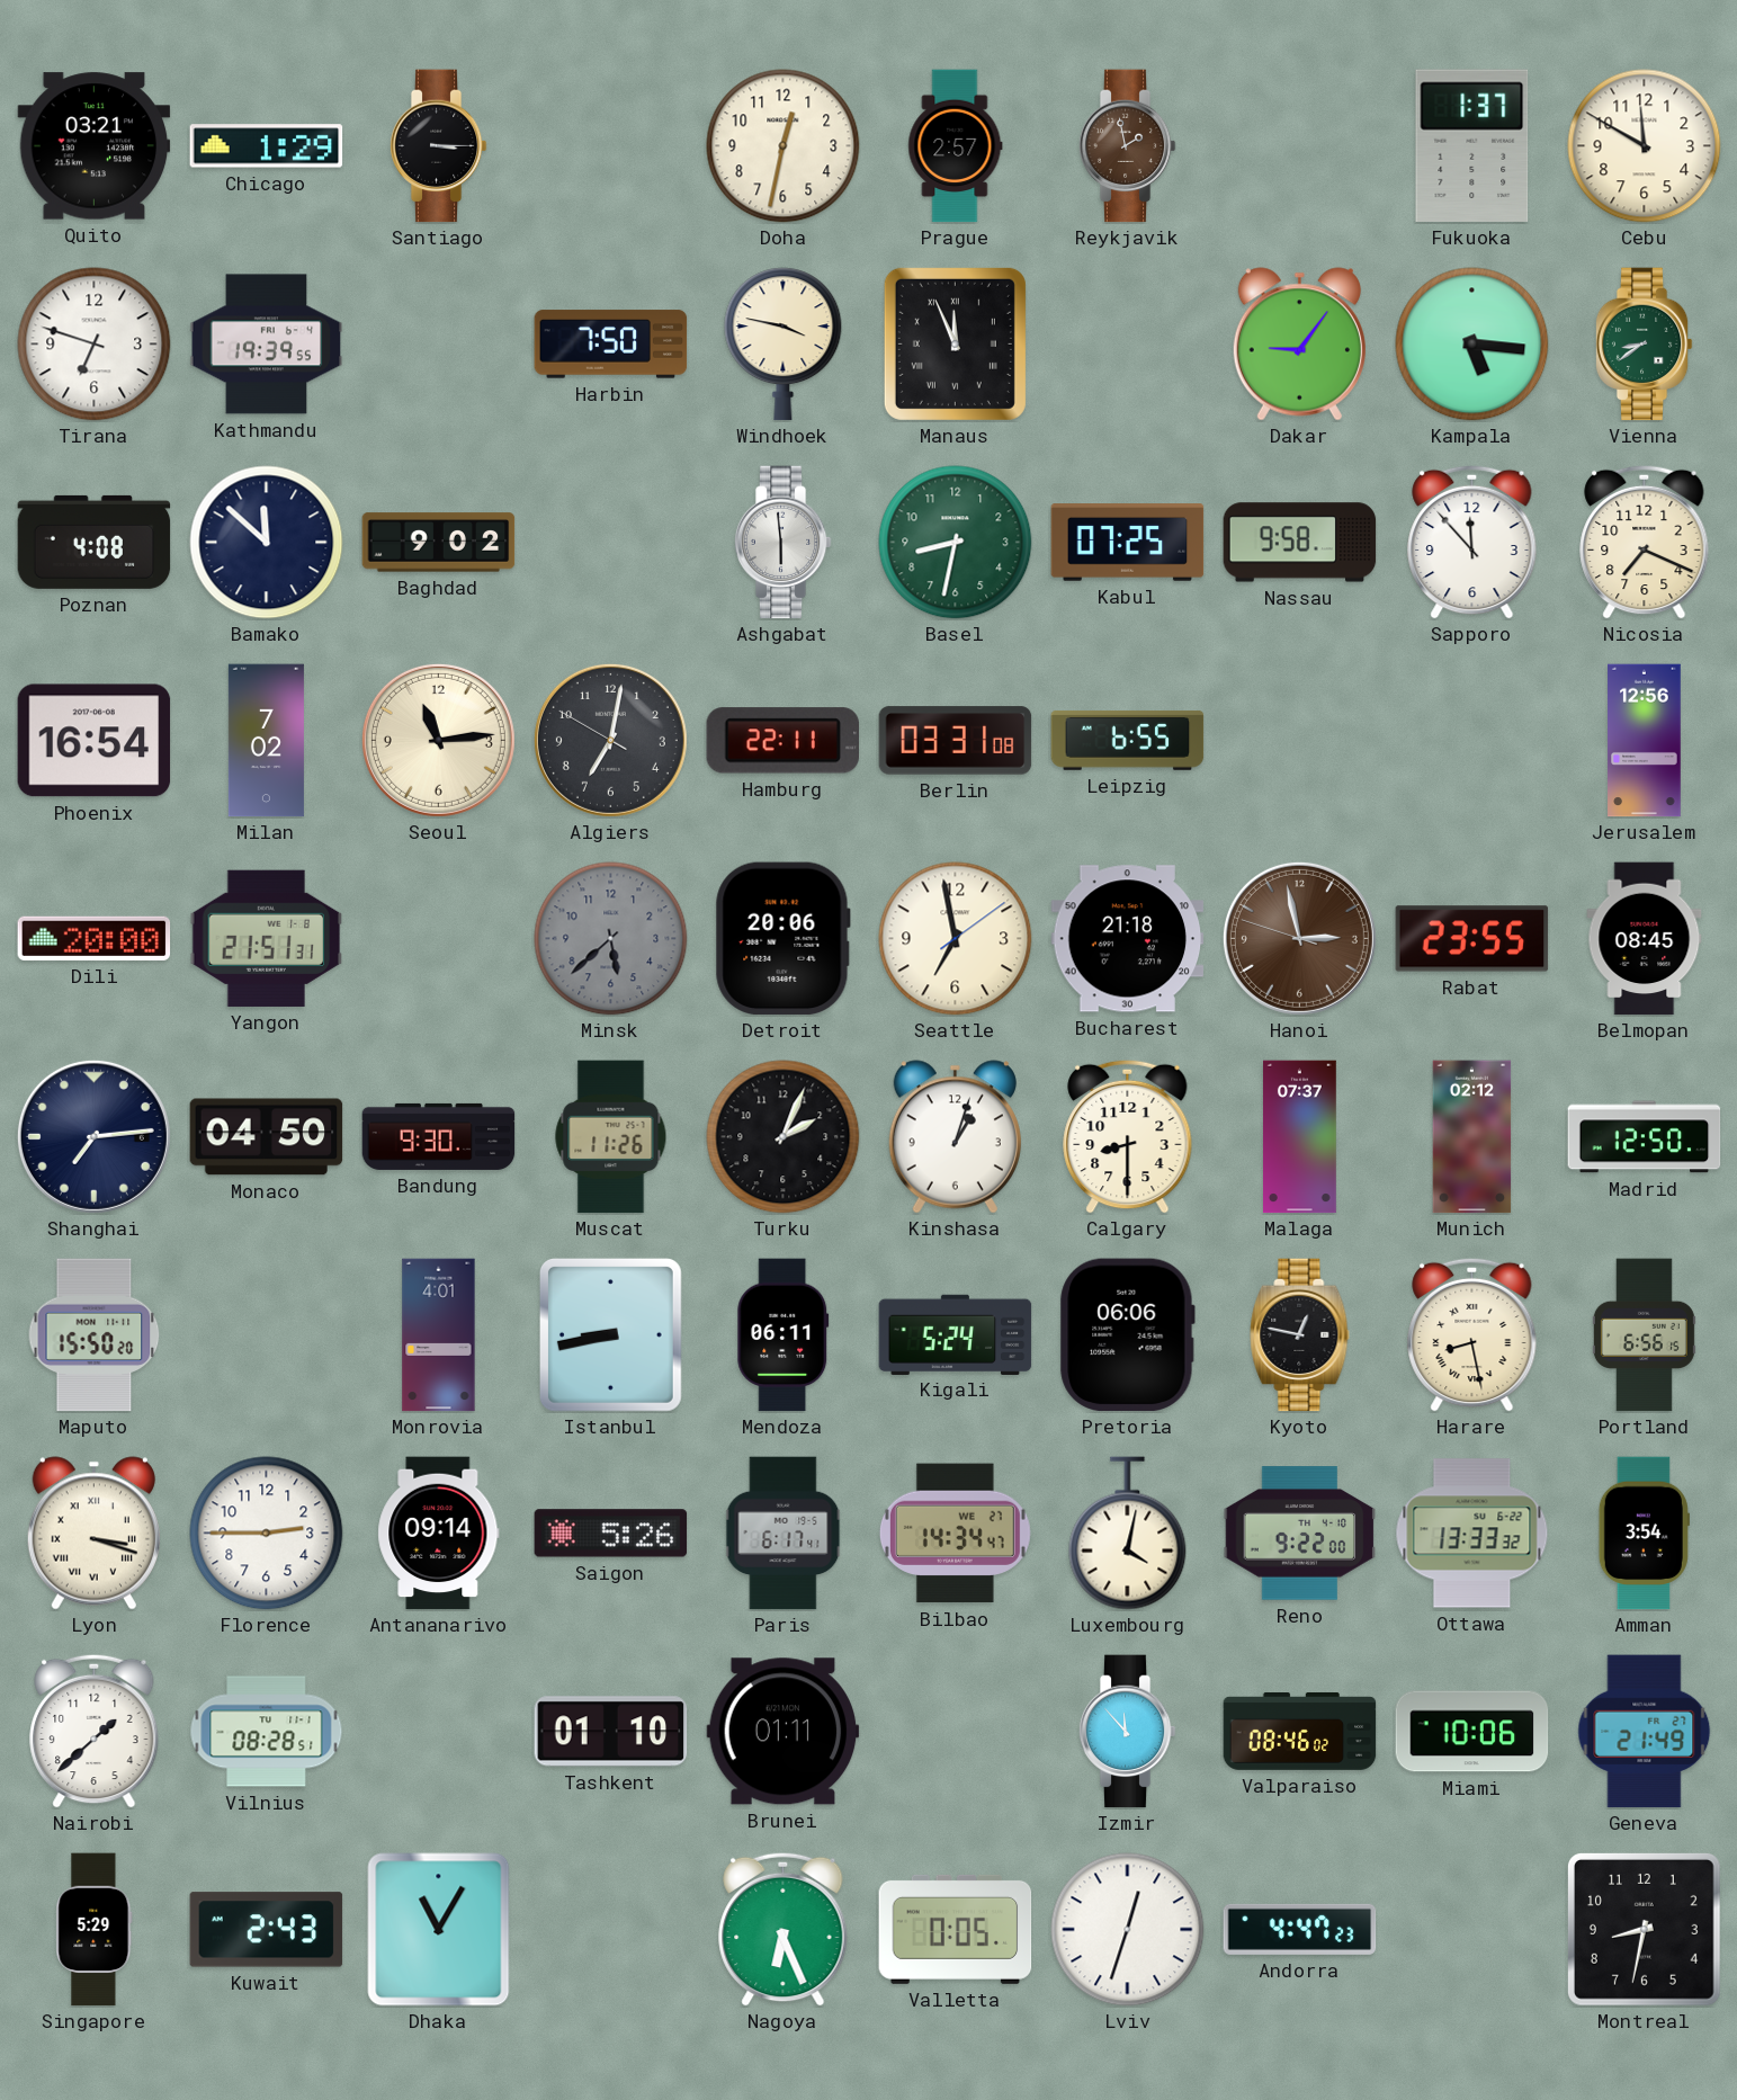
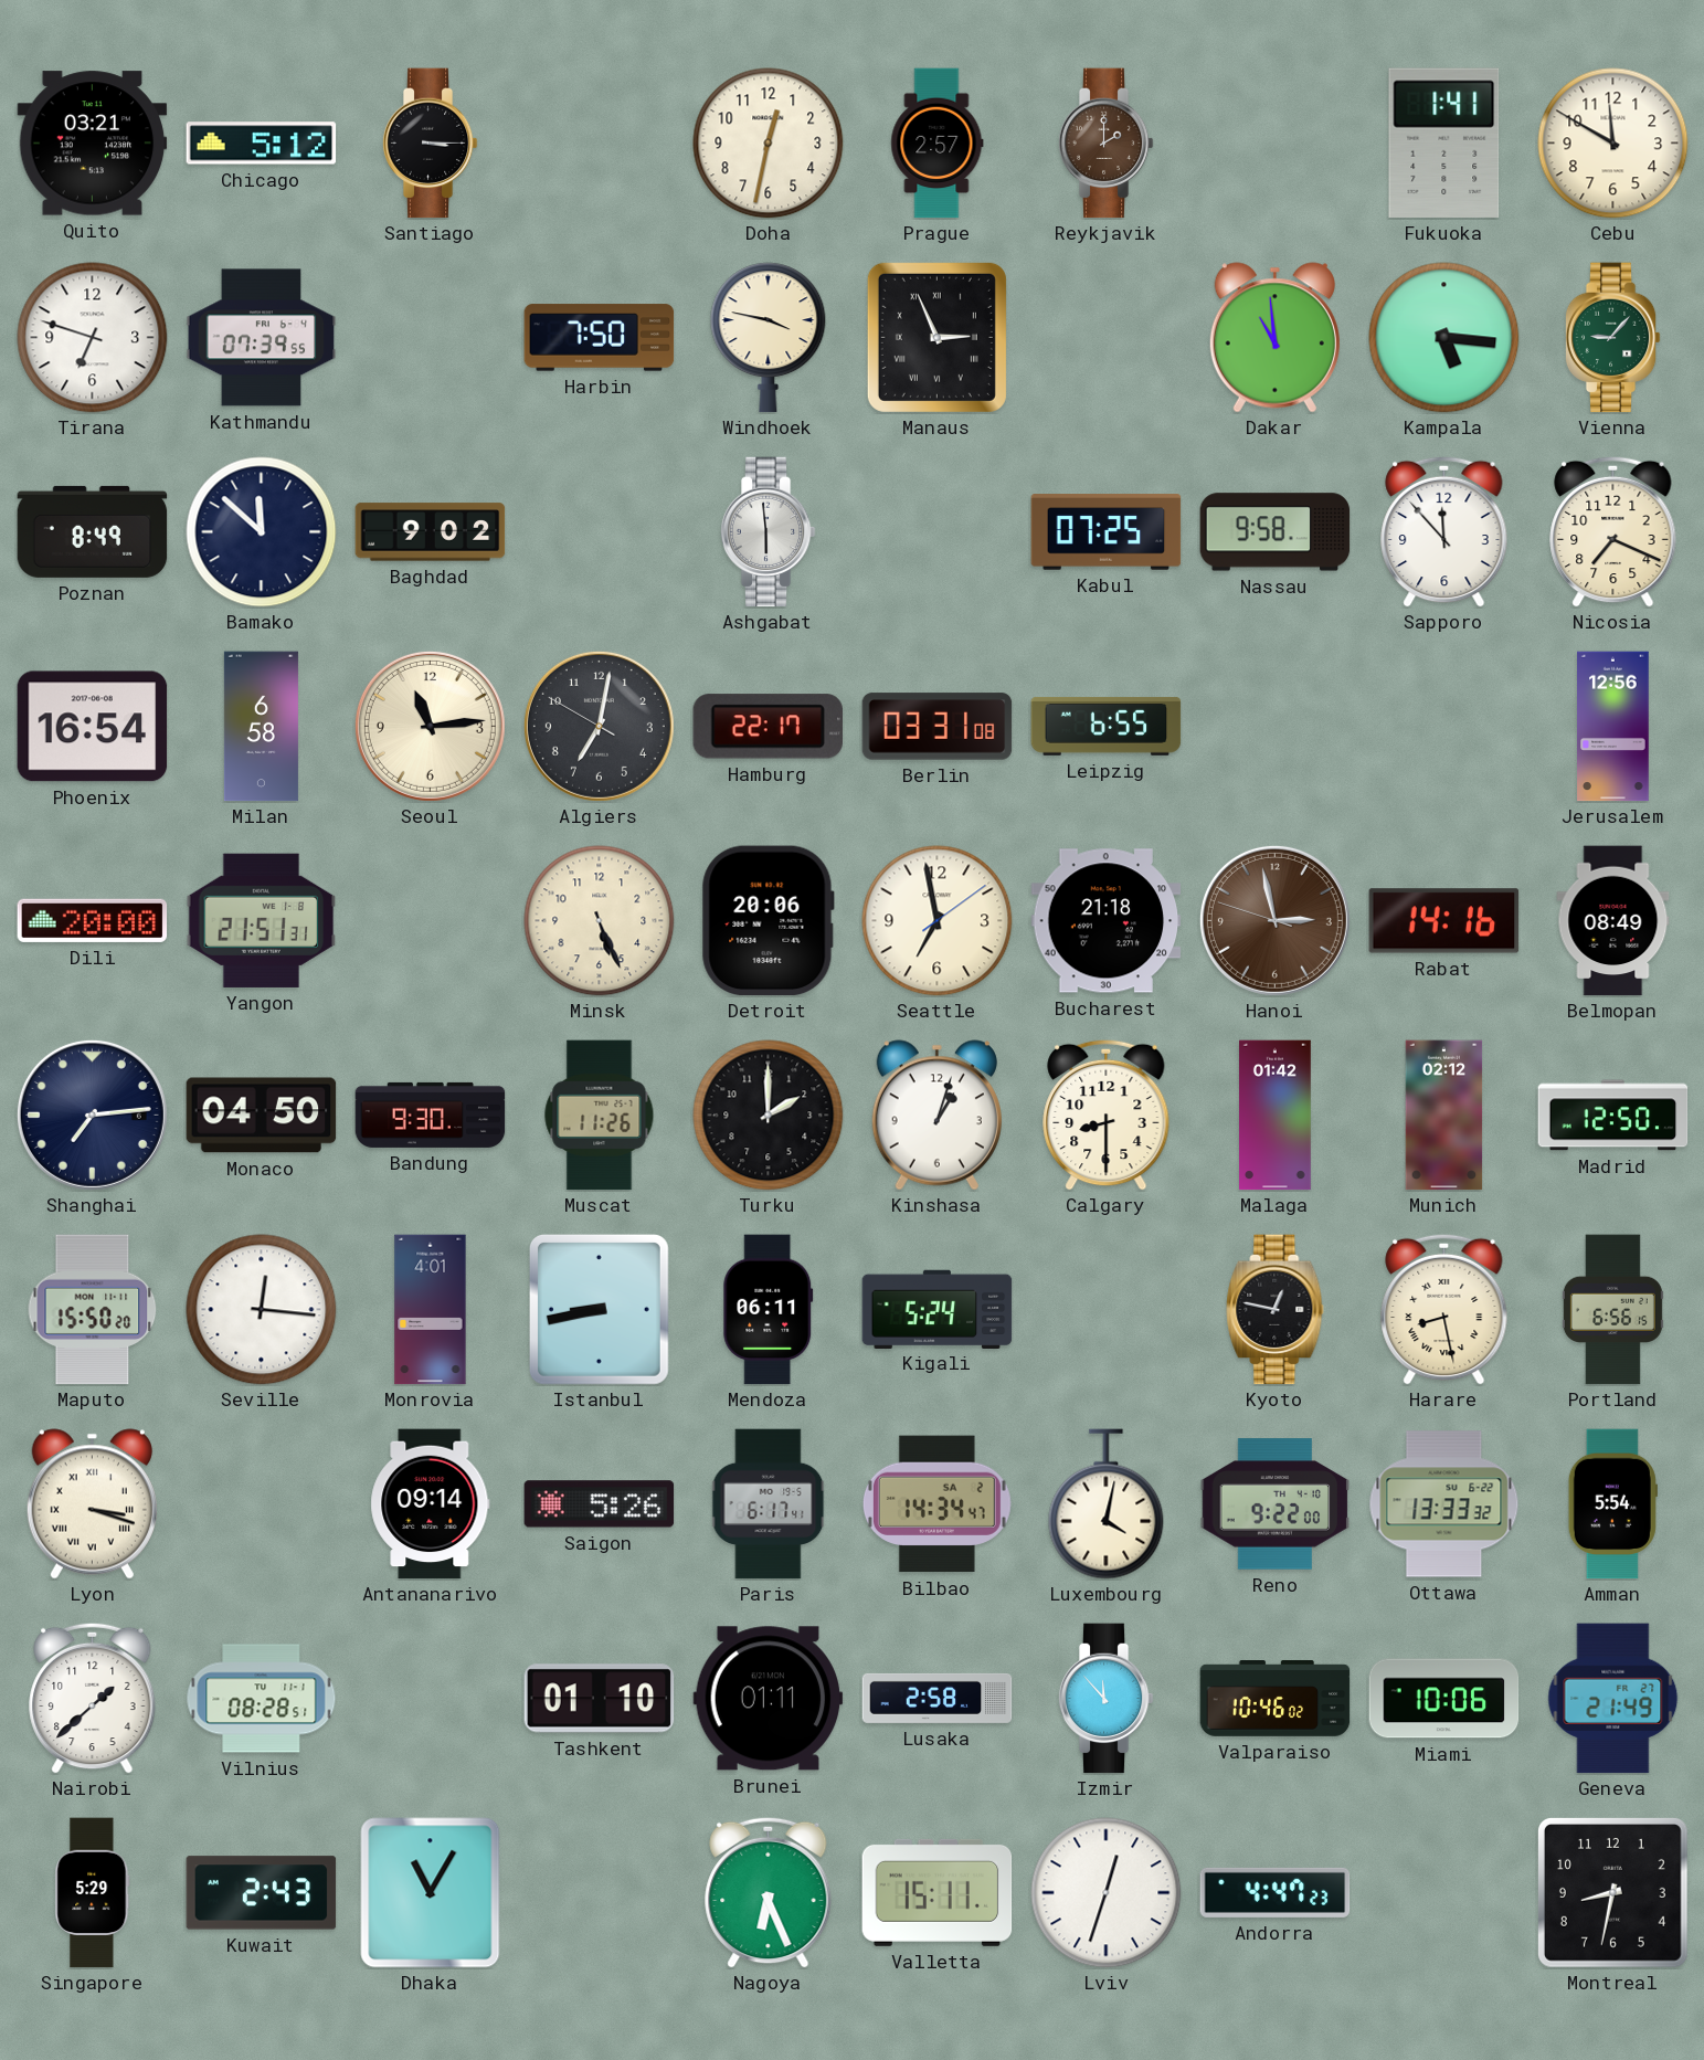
Chicago: 1:29 -> 5:12 (262, 144)
Reykjavik: 1:58 -> 2:00 (1105, 144)
Fukuoka: 1:37 -> 1:41 (1444, 142)
Kathmandu: 19:39 -> 07:39 (262, 338)
Manaus: 11:56 -> 2:56 (936, 337)
Dakar: 9:06 -> 10:59 (1274, 338)
Vienna: 8:39 -> 9:07 (1612, 338)
Poznan: 4:08 -> 8:49 (93, 531)
Basel: 8:32 -> none (956, 543)
Milan: 7:02 -> 6:58 (261, 727)
Hamburg: 22:11 -> 22:17 (768, 727)
Minsk: 5:38 -> 5:26 (600, 921)
Minsk dial: grey -> cream (600, 921)
Rabat: 23:55 -> 14:16 (1444, 921)
Belmopan: 08:45 -> 08:49 (1613, 921)
Turku: 2:04 -> 2:00 (769, 1116)
Malaga: 07:37 -> 01:42 (1276, 1116)
Seville: none -> 12:16 (262, 1310)
Pretoria: 06:06 -> none (1127, 1335)
Florence: 2:45 -> none (267, 1534)
Bilbao date: WE 27 -> SA 2 (936, 1504)
Amman: 3:54 -> 5:54 (1612, 1504)
Lusaka: none -> 2:58 (938, 1698)
Valparaiso: 08:46 -> 10:46 (1276, 1699)
Valletta: 0:05 -> 15:11 (938, 1892)
